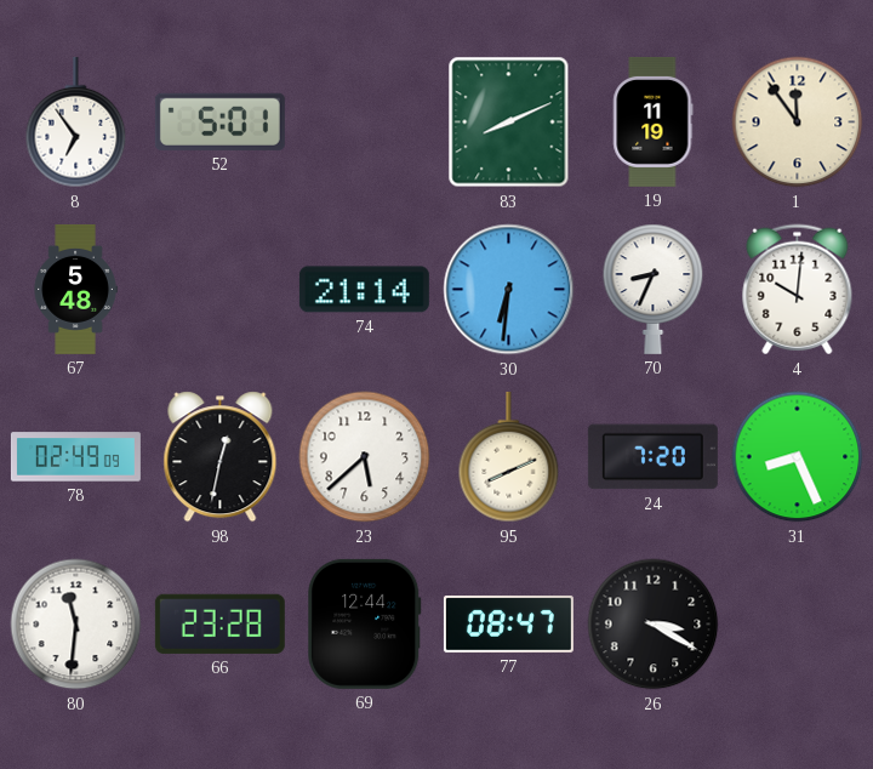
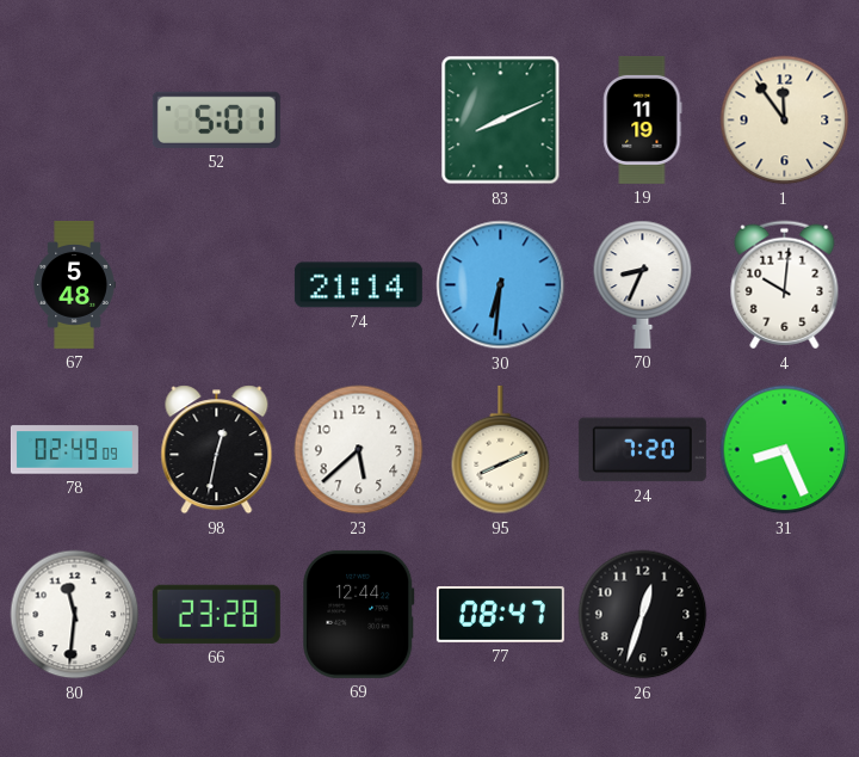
8: 6:54 -> none (76, 123)
26: 3:20 -> 12:33 (643, 615)
